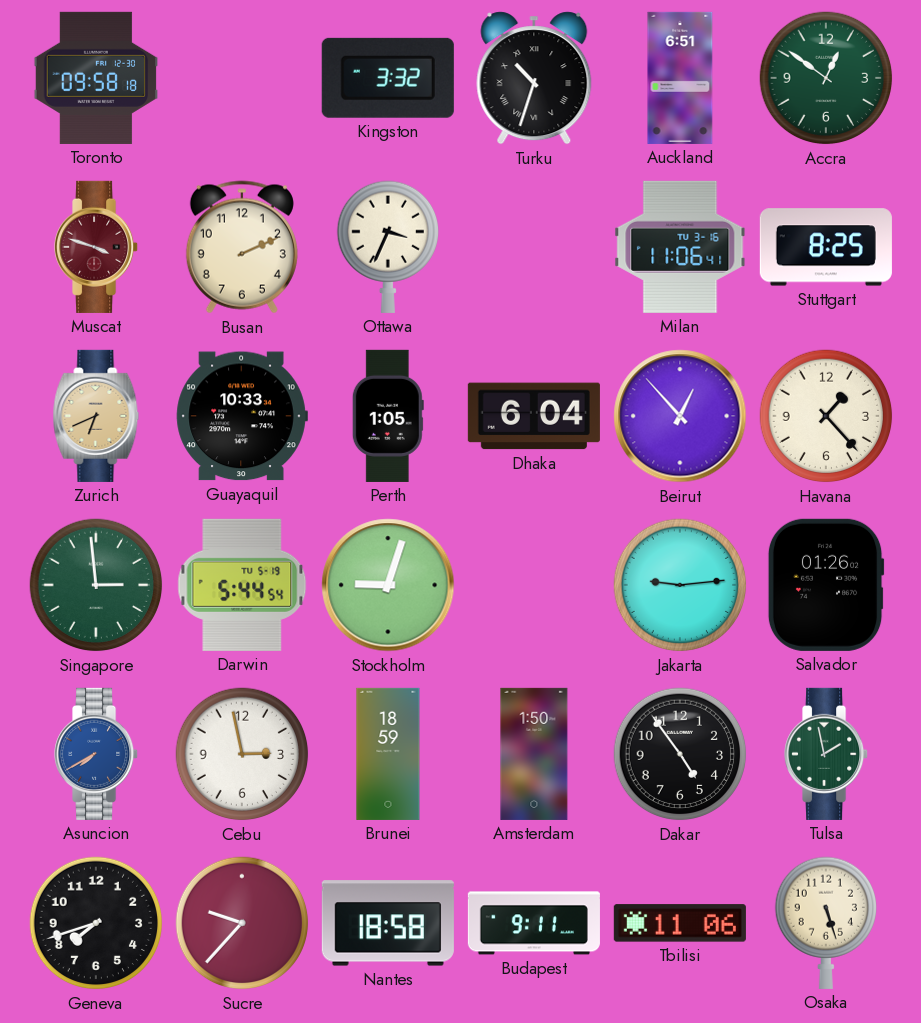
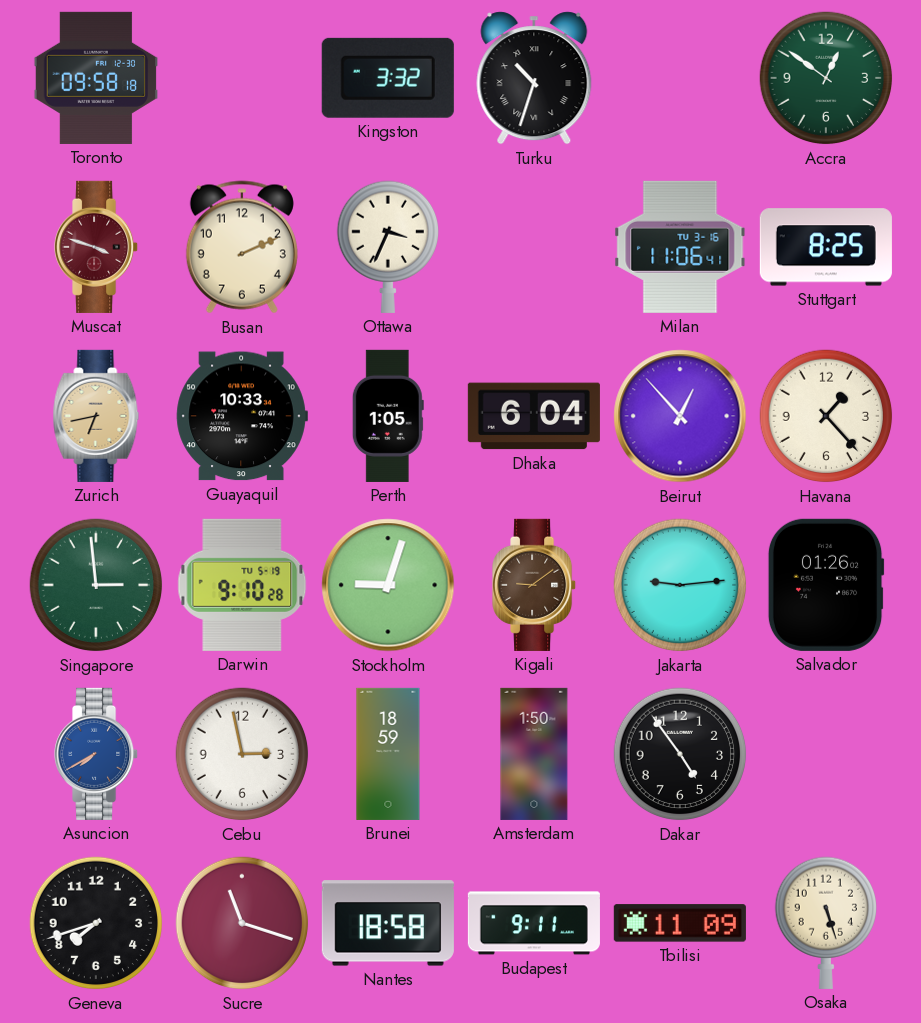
Auckland: 6:51 -> none (680, 78)
Zurich: 6:41 -> 6:43 (96, 416)
Darwin: 5:44 -> 9:10 (242, 585)
Kigali: none -> 9:09 (535, 585)
Tulsa: 1:58 -> none (827, 754)
Sucre: 9:37 -> 11:18 (242, 923)
Tbilisi: 11:06 -> 11:09 (680, 923)
